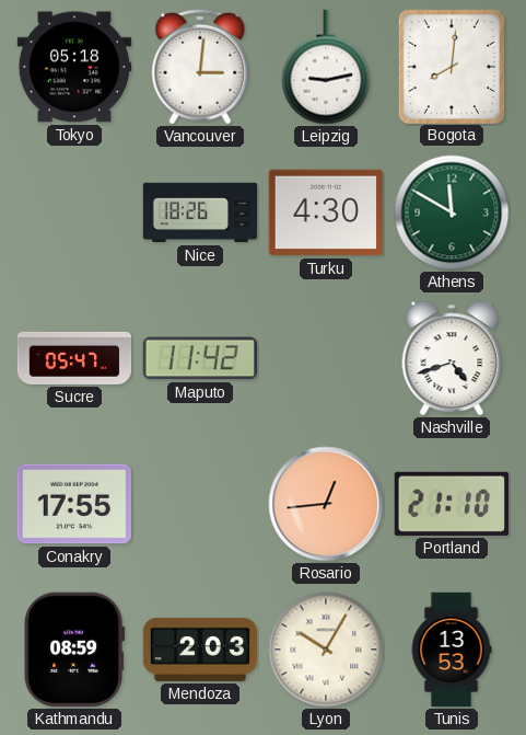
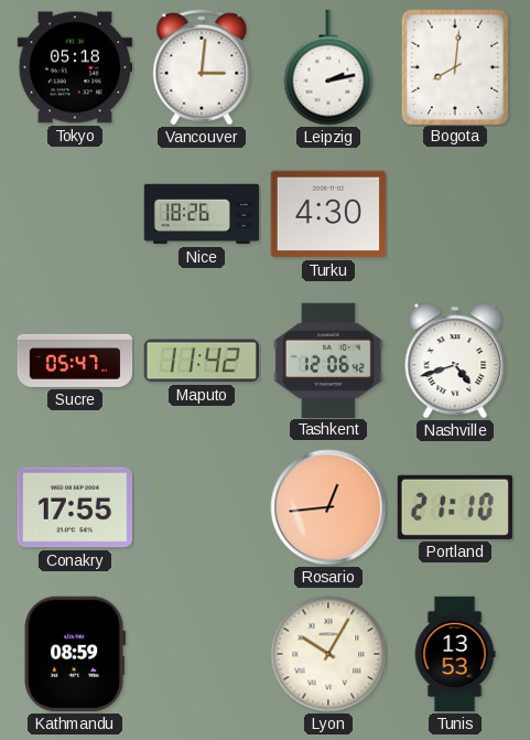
Leipzig: 9:13 -> 2:13 (328, 67)
Athens: 11:50 -> none (452, 213)
Tashkent: none -> 12:06 (328, 360)
Mendoza: 2:03 -> none (200, 650)
